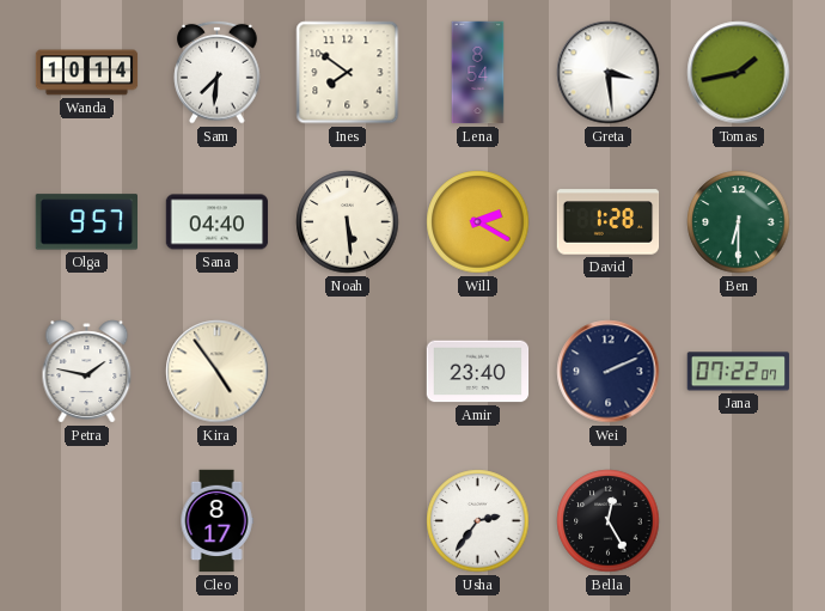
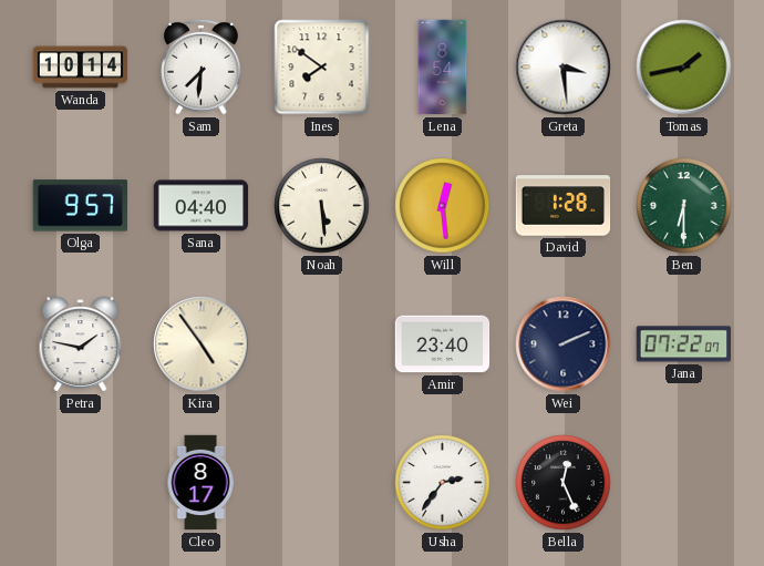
Will: 2:20 -> 12:29 (443, 206)
Bella: 12:25 -> 12:26 (564, 483)
